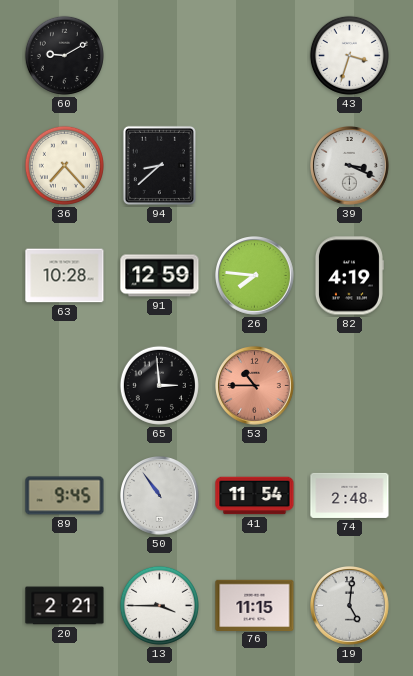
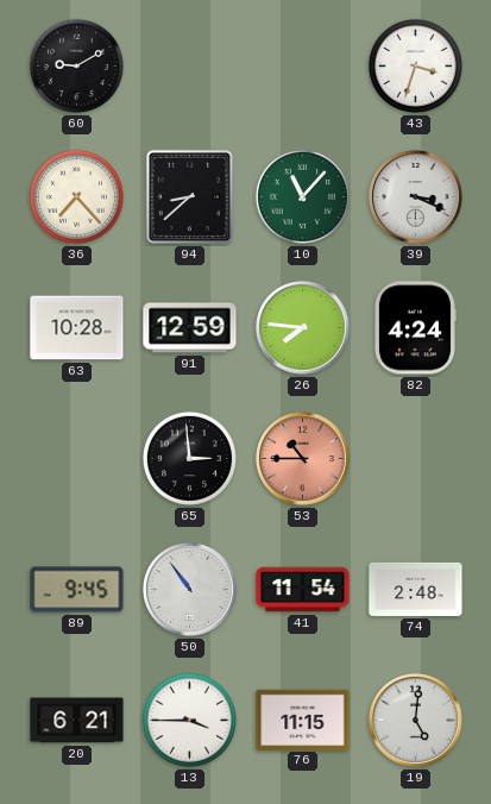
10: none -> 11:07 (302, 196)
82: 4:19 -> 4:24 (415, 328)
20: 2:21 -> 6:21 (77, 721)
